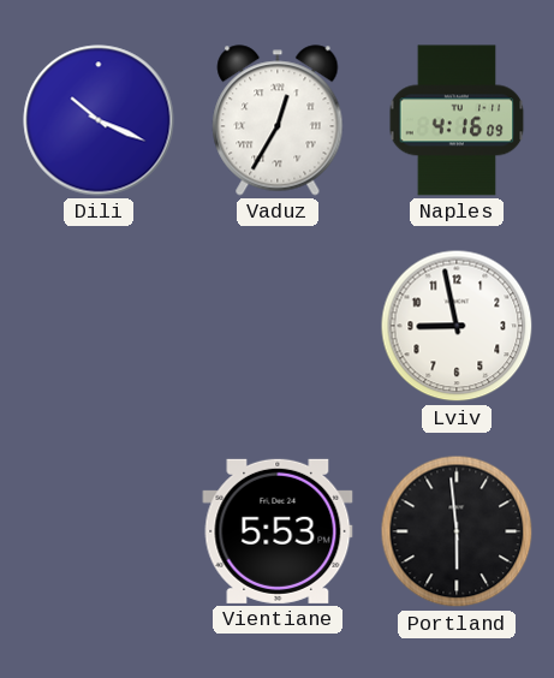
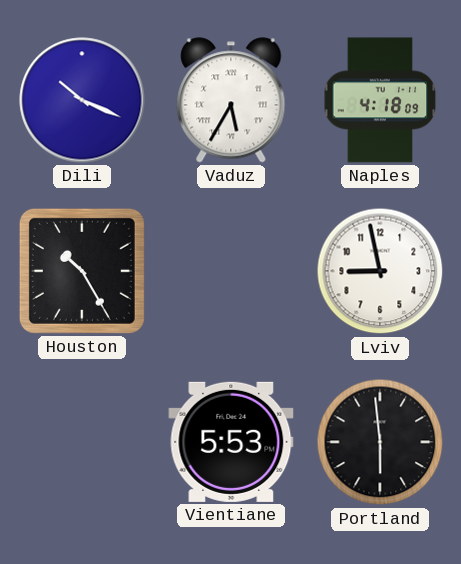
Vaduz: 12:35 -> 5:35 (231, 100)
Naples: 4:16 -> 4:18 (380, 100)
Houston: none -> 10:25 (82, 271)
